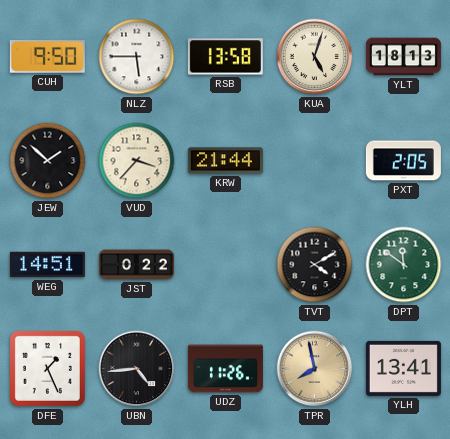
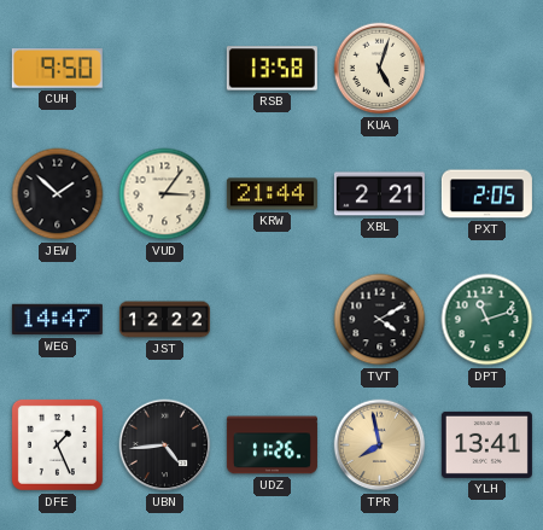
NLZ: 5:45 -> none (137, 57)
YLT: 18:13 -> none (403, 57)
VUD: 3:37 -> 3:06 (165, 194)
XBL: none -> 2:21 (379, 194)
WEG: 14:51 -> 14:47 (57, 320)
JST: 0:22 -> 12:22 (164, 320)
DPT: 11:51 -> 11:12 (487, 320)
